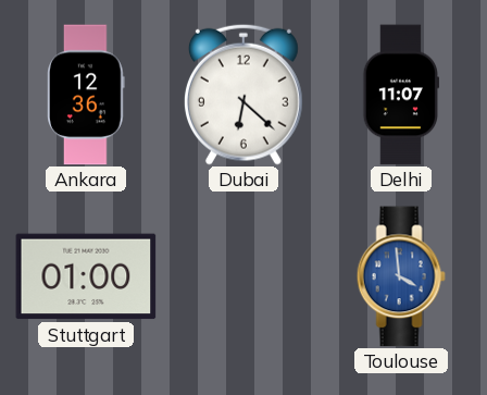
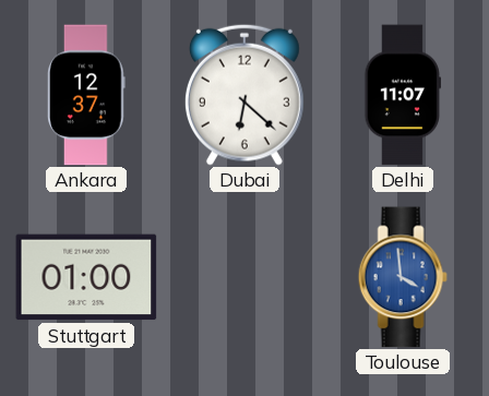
Ankara: 12:36 -> 12:37 (87, 95)
